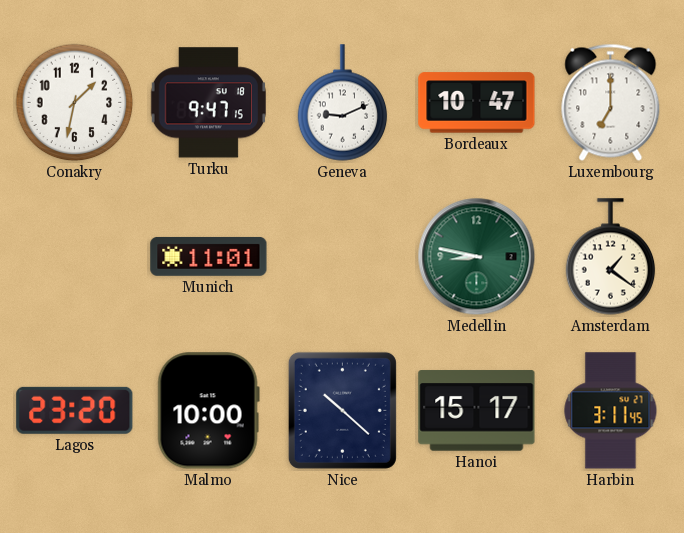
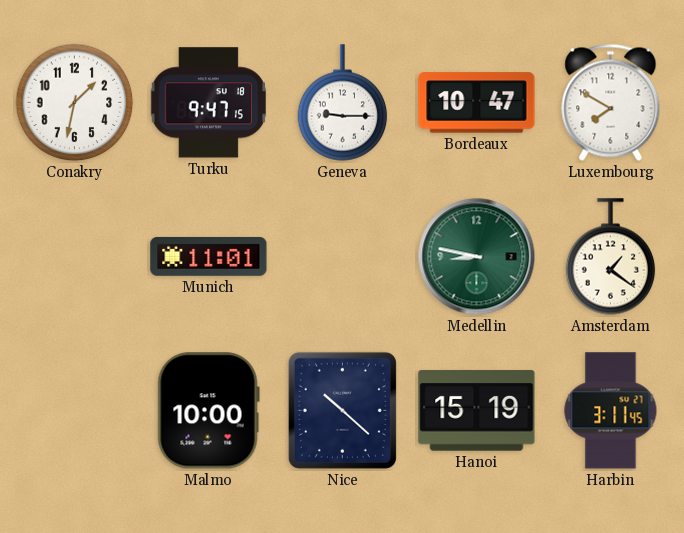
Geneva: 9:11 -> 9:15 (343, 103)
Luxembourg: 7:00 -> 7:50 (611, 102)
Lagos: 23:20 -> none (75, 410)
Hanoi: 15:17 -> 15:19 (477, 411)
